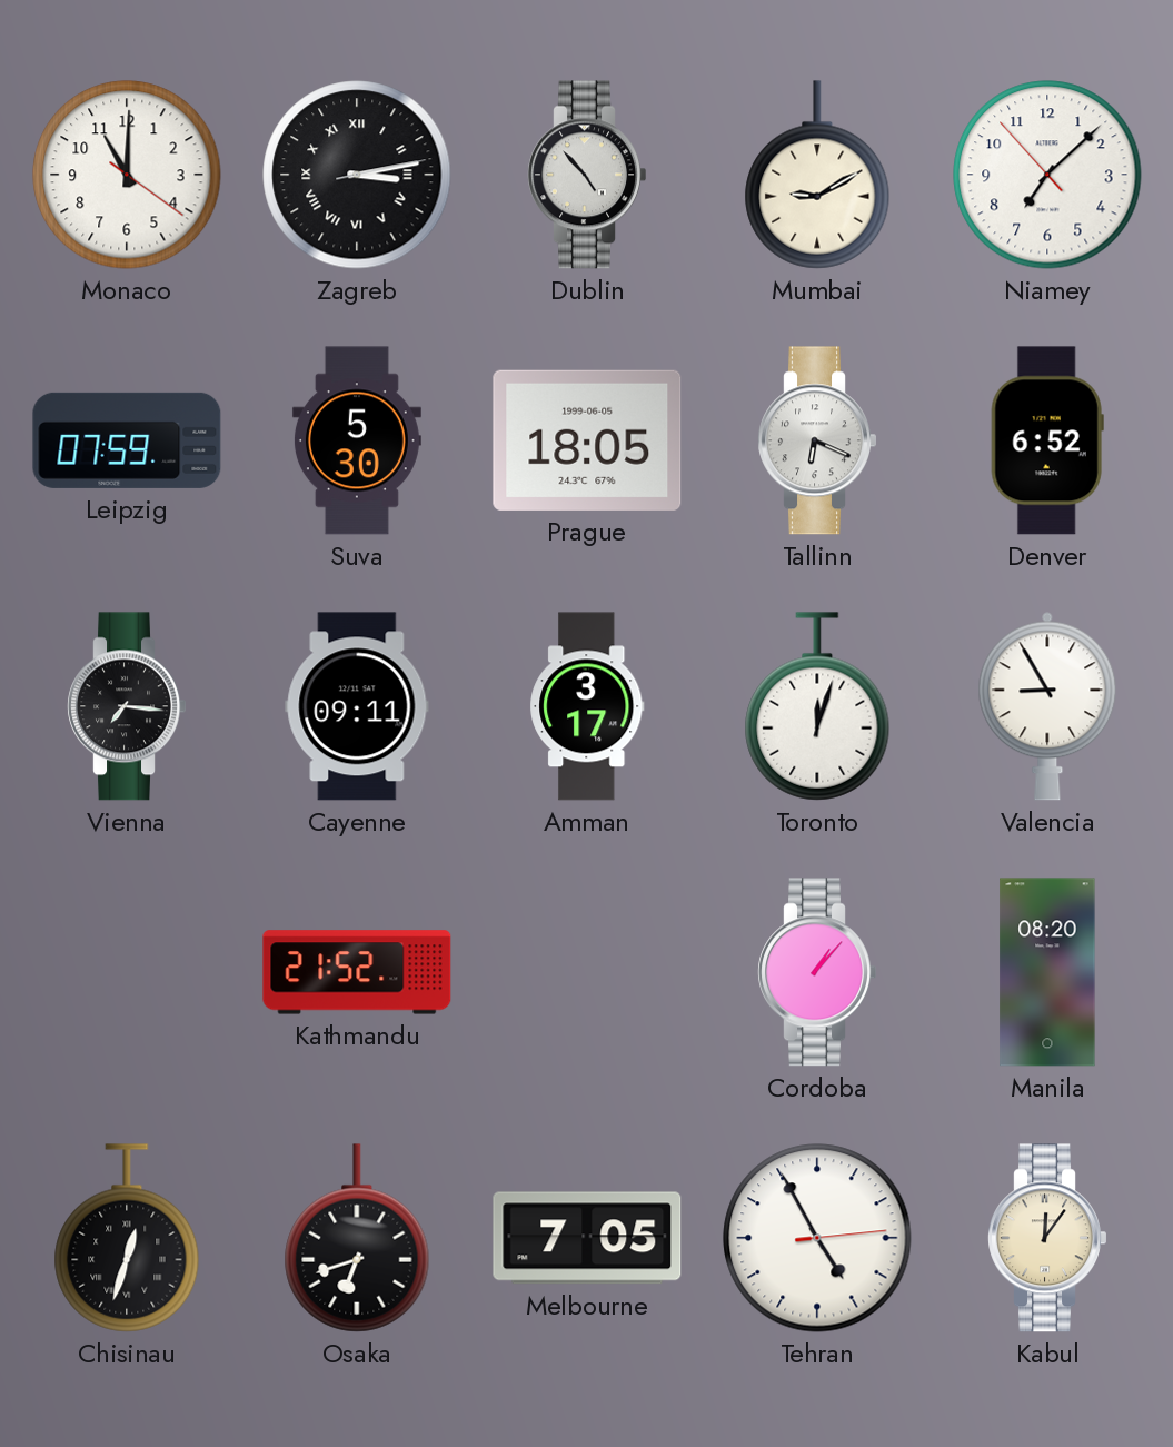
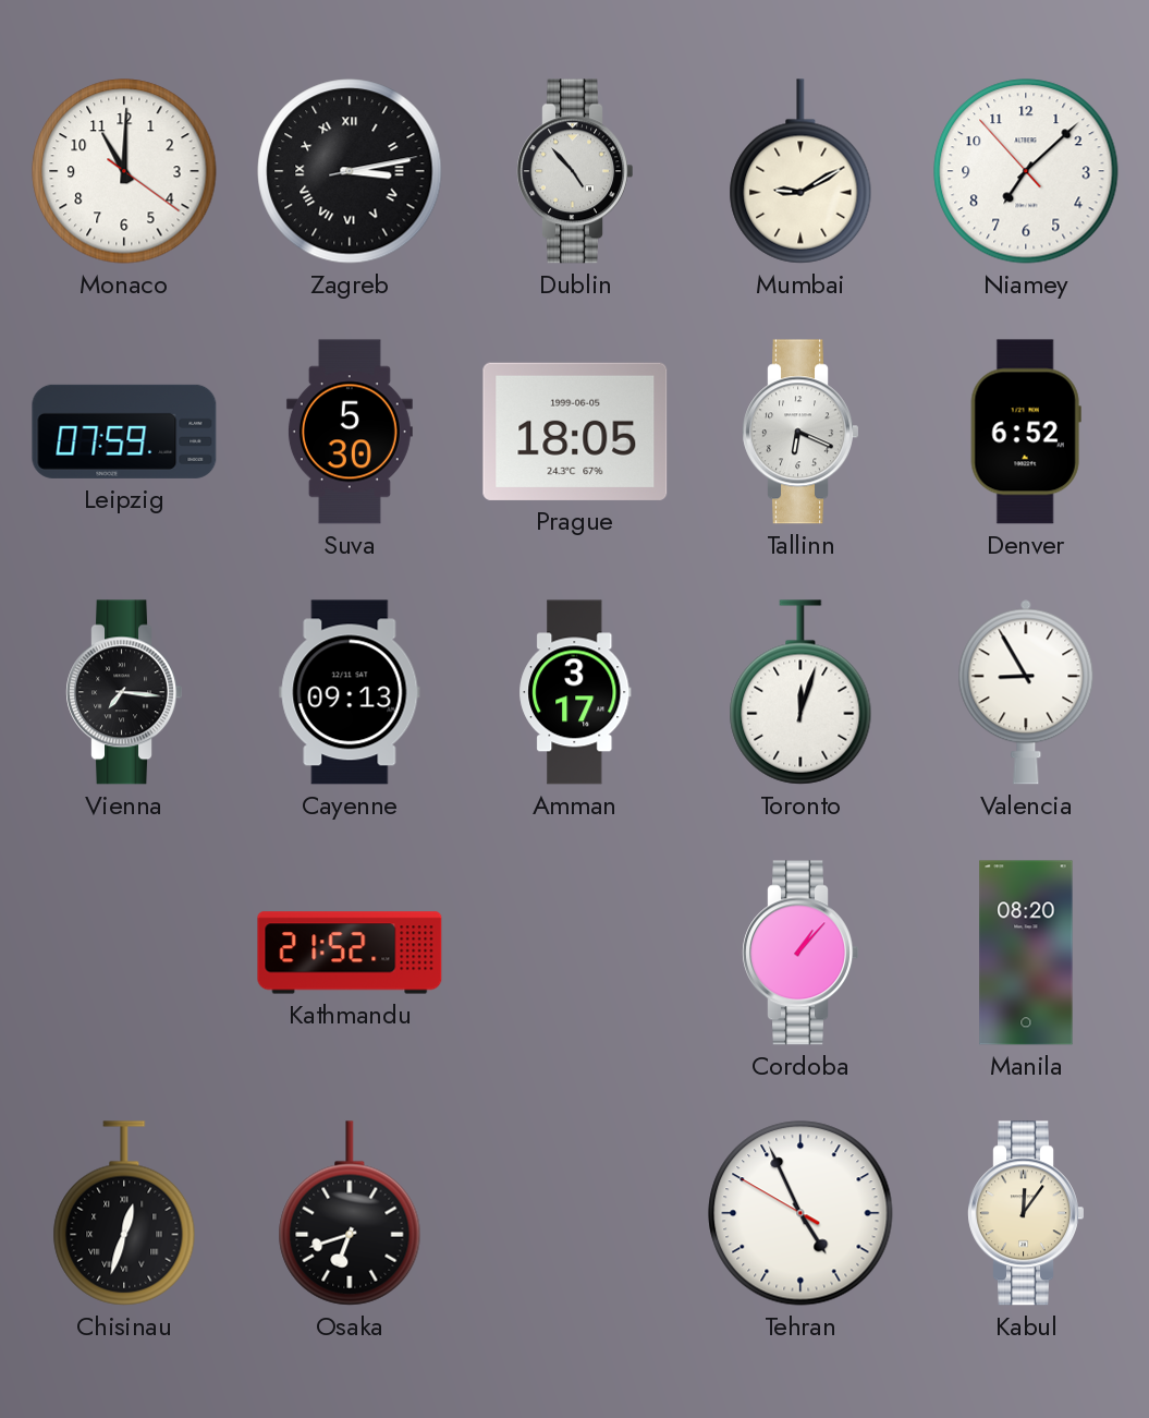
Cayenne: 09:11 -> 09:13 (350, 692)
Melbourne: 7:05 -> none (587, 1238)
Tehran: 4:55:14 -> 4:55:50 (800, 1213)
